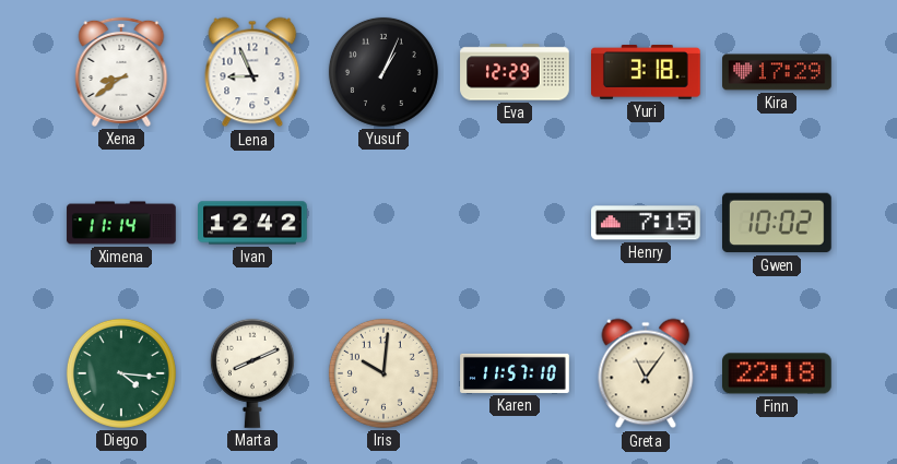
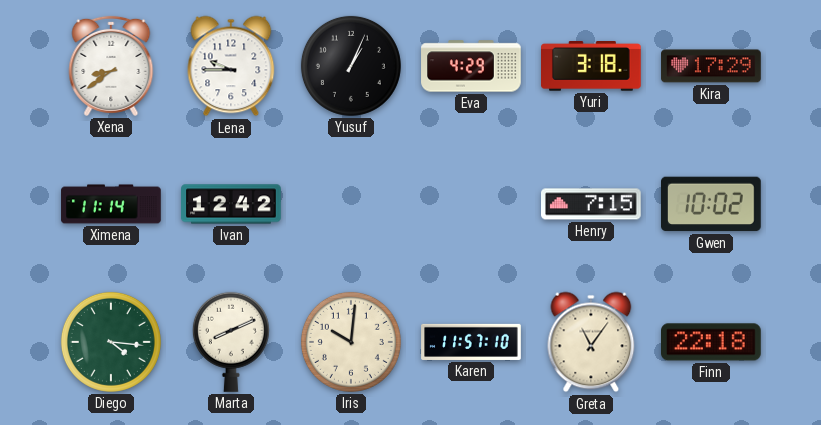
Lena: 8:56 -> 9:45 (231, 66)
Eva: 12:29 -> 4:29 (471, 66)
